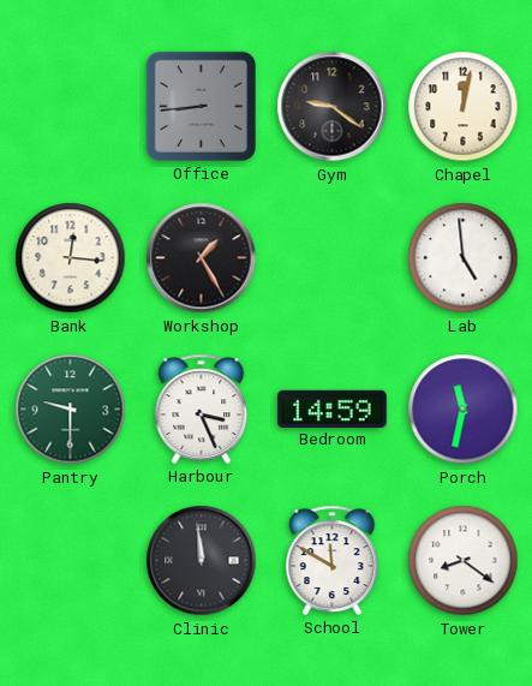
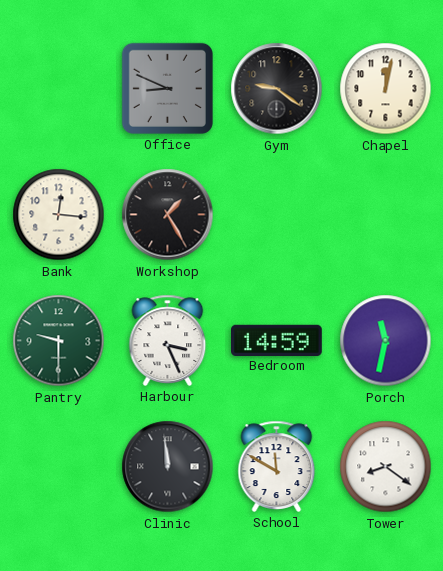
Office: 8:44 -> 8:49 (167, 88)
Lab: 4:59 -> none (464, 258)
